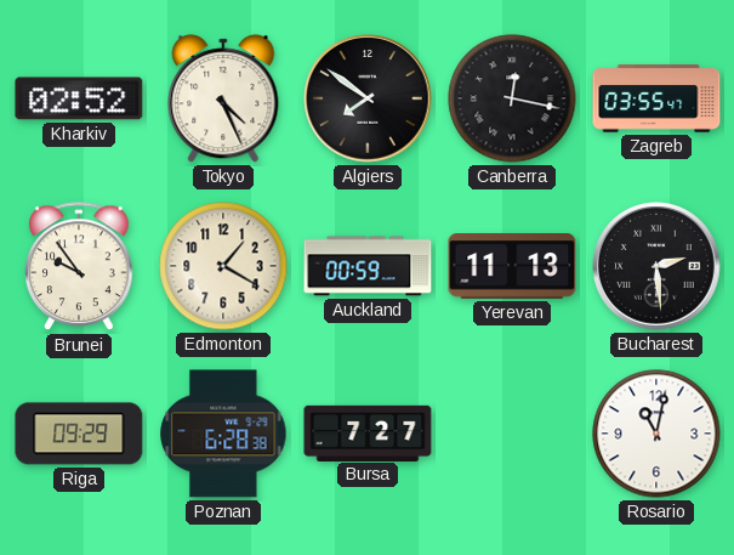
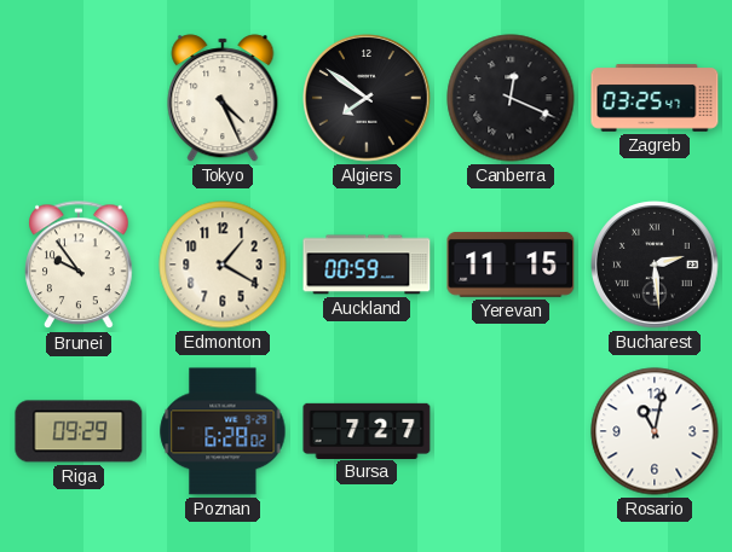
Kharkiv: 02:52 -> none (79, 98)
Canberra: 12:17 -> 12:19 (511, 98)
Zagreb: 03:55 -> 03:25 (655, 98)
Yerevan: 11:13 -> 11:15 (511, 266)
Poznan: 6:28:38 -> 6:28:02 (223, 431)
